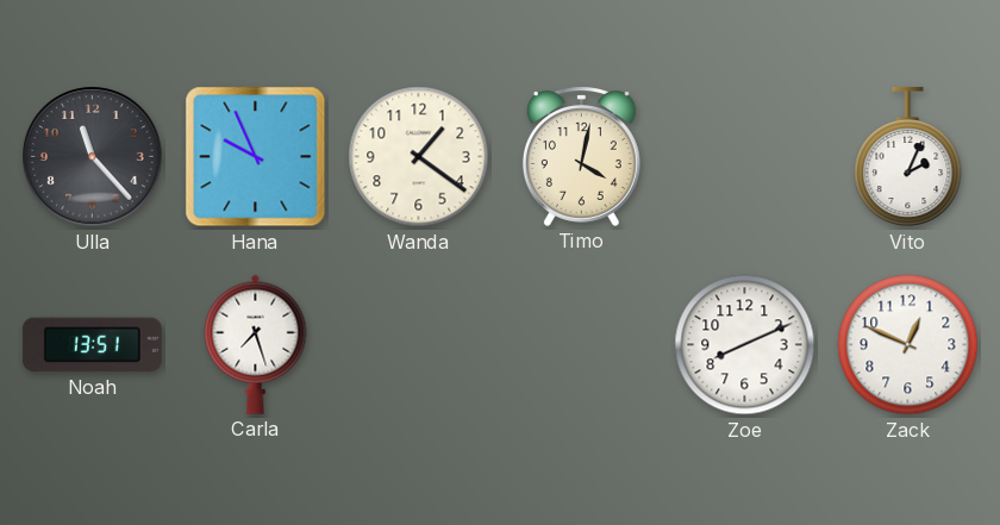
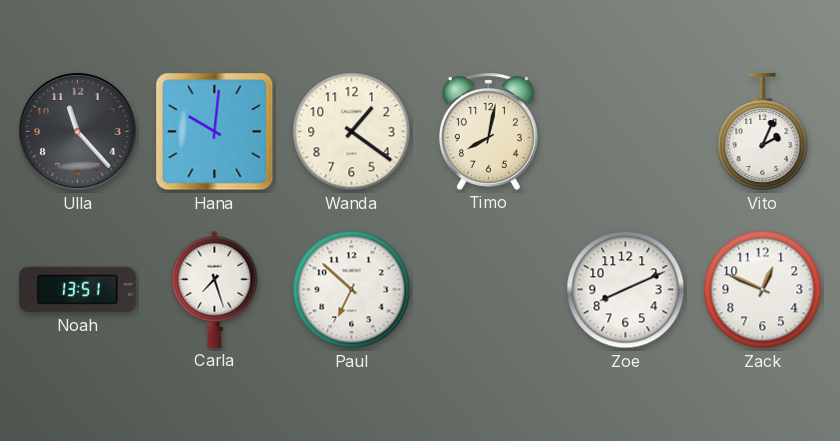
Hana: 9:56 -> 10:01 (215, 132)
Timo: 4:02 -> 8:02 (488, 131)
Paul: none -> 6:52 (352, 290)
